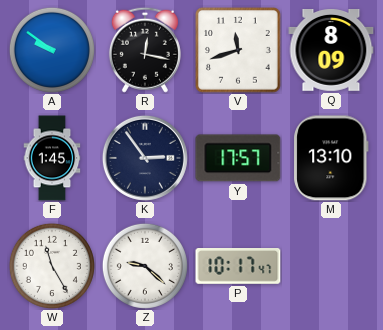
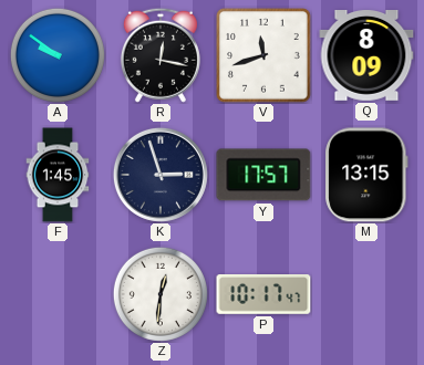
K: 2:54 -> 2:57 (161, 175)
M: 13:10 -> 13:15 (368, 175)
W: 11:25 -> none (52, 266)
Z: 9:22 -> 12:31 (161, 294)
